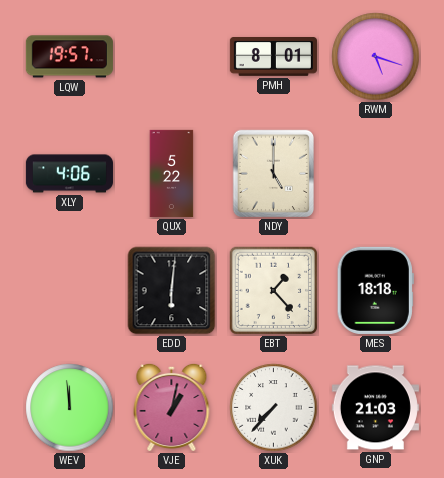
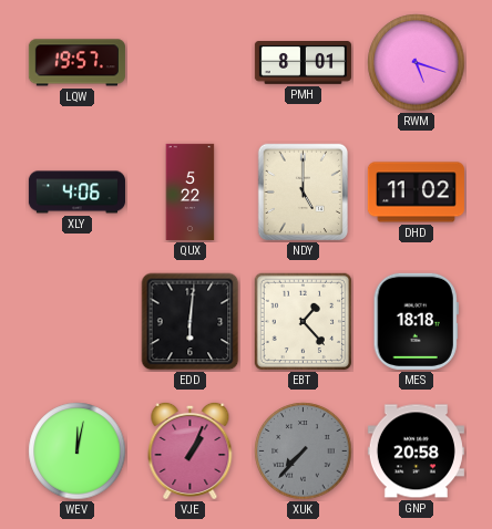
DHD: none -> 11:02 (416, 193)
WEV: 11:59 -> 12:02 (78, 452)
VJE: 1:02 -> 1:04 (191, 450)
XUK dial: white -> grey (304, 452)
GNP: 21:03 -> 20:58 (416, 452)
